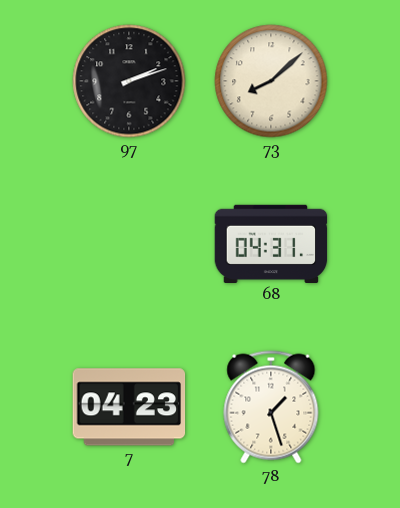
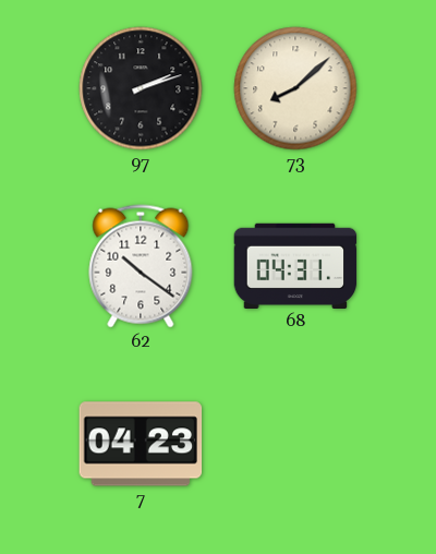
62: none -> 10:21 (141, 266)
78: 1:27 -> none (271, 407)
